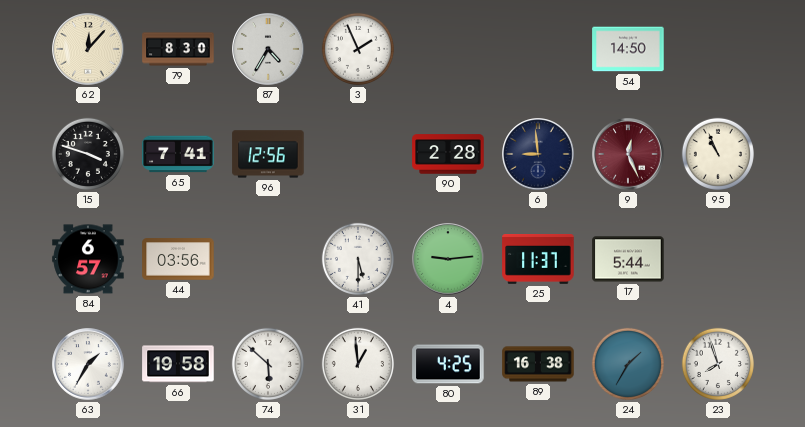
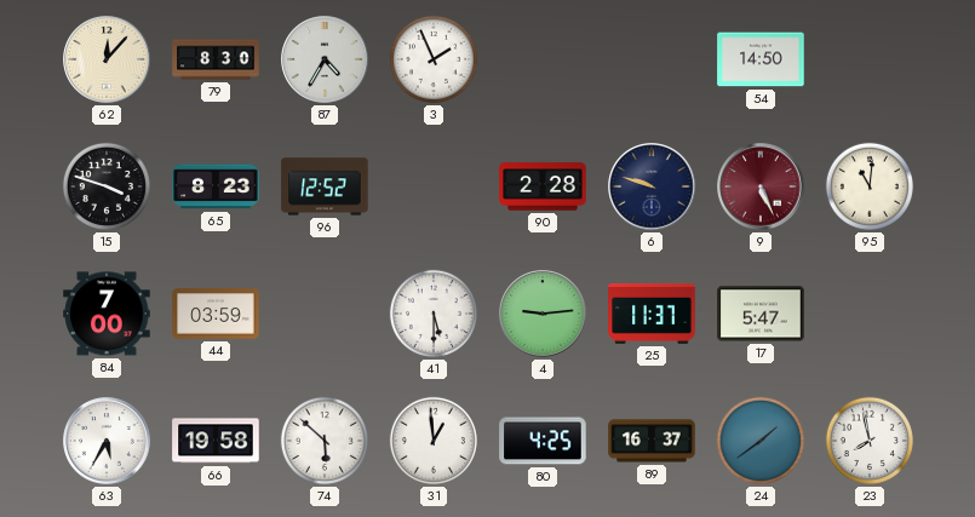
65: 7:41 -> 8:23 (216, 186)
96: 12:56 -> 12:52 (325, 186)
6: 8:59 -> 9:48 (652, 186)
9: 12:26 -> 5:26 (761, 186)
95: 10:56 -> 11:01 (870, 186)
84: 6:57 -> 7:00 (107, 314)
44: 03:56 -> 03:59 (216, 314)
17: 5:44 -> 5:47 (761, 314)
63: 1:35 -> 5:35 (107, 441)
89: 16:38 -> 16:37 (652, 441)
24: 1:35 -> 1:39 (761, 441)
23: 7:57 -> 7:58 (870, 441)
